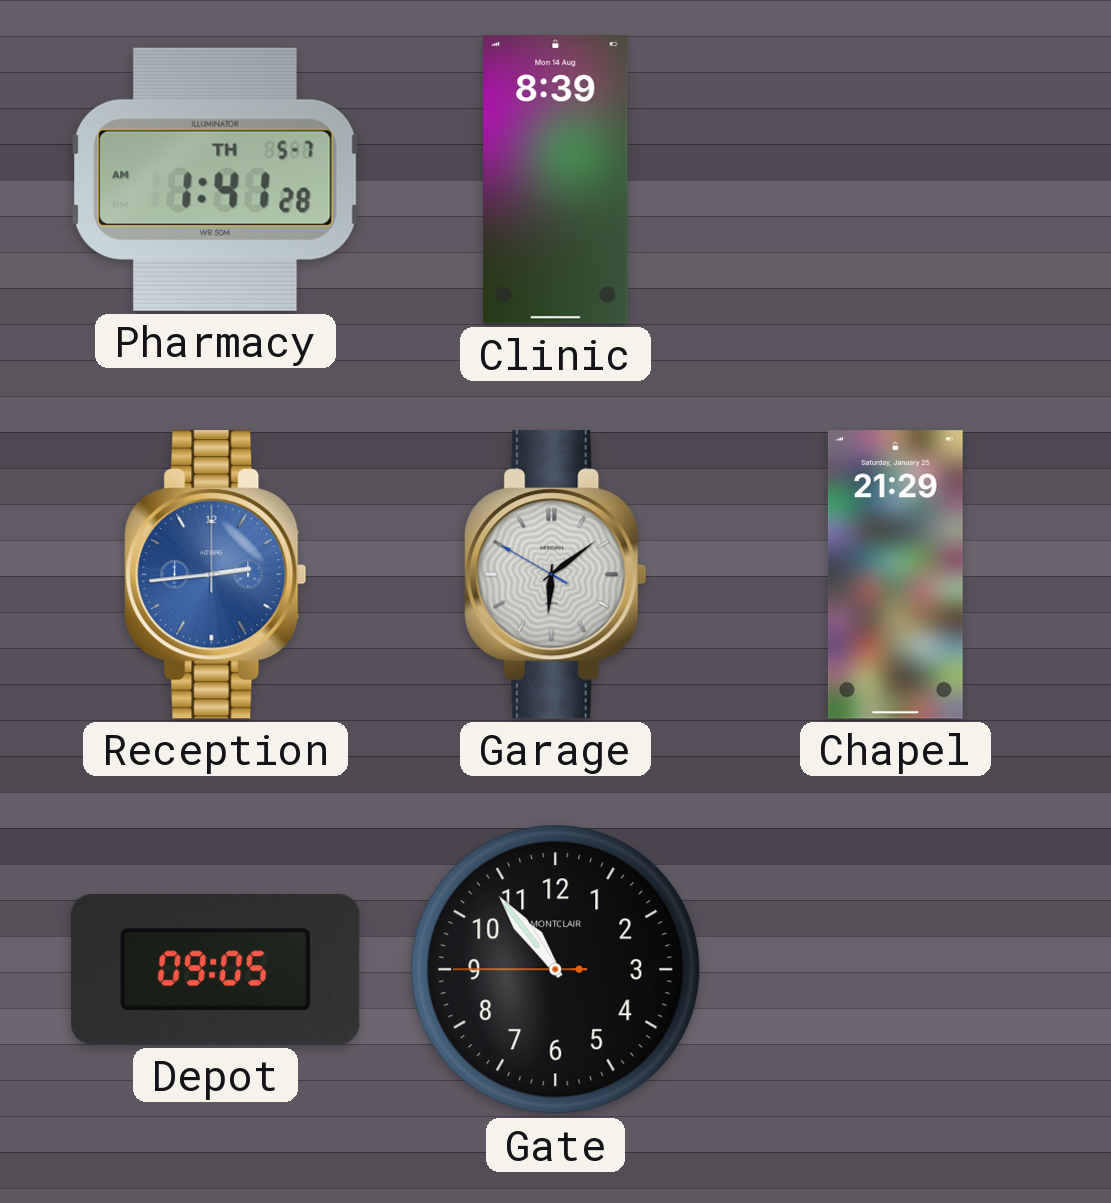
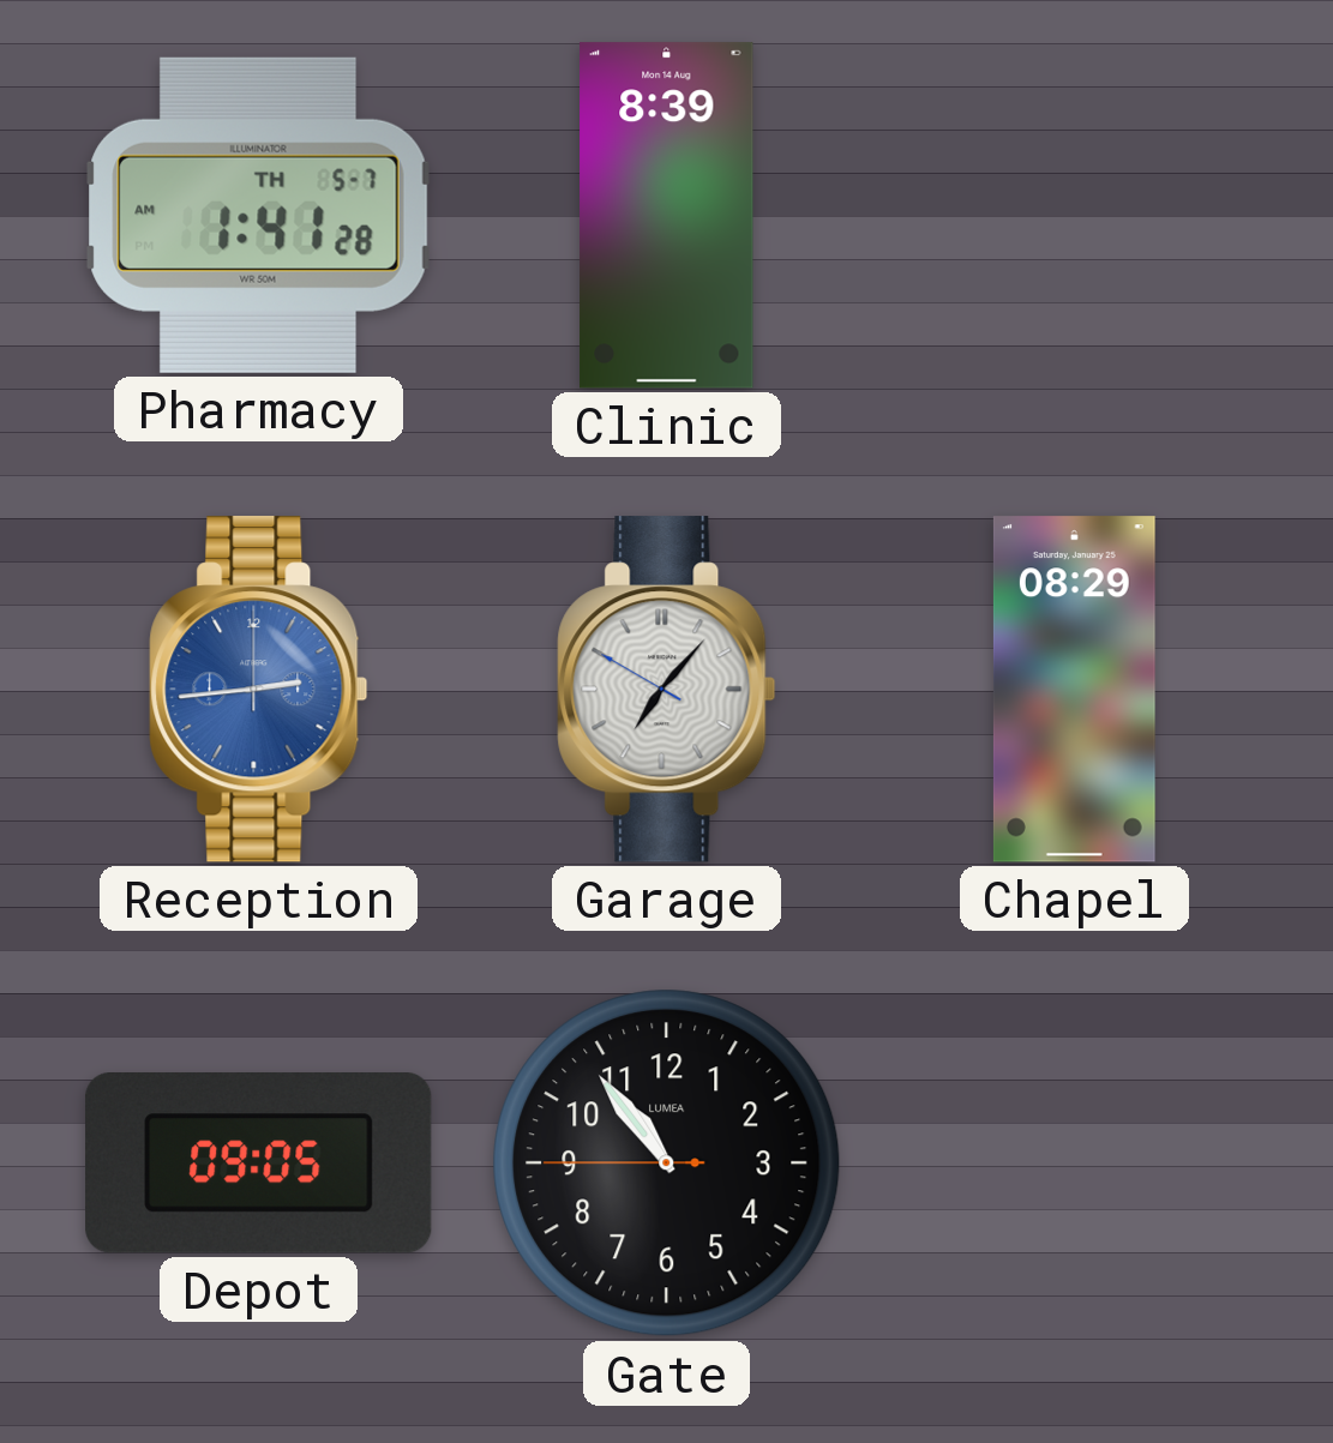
Garage: 6:08 -> 7:06 (667, 690)
Chapel: 21:29 -> 08:29 (1074, 690)
Gate brand: MONTCLAIR -> LUMEA (667, 1164)
